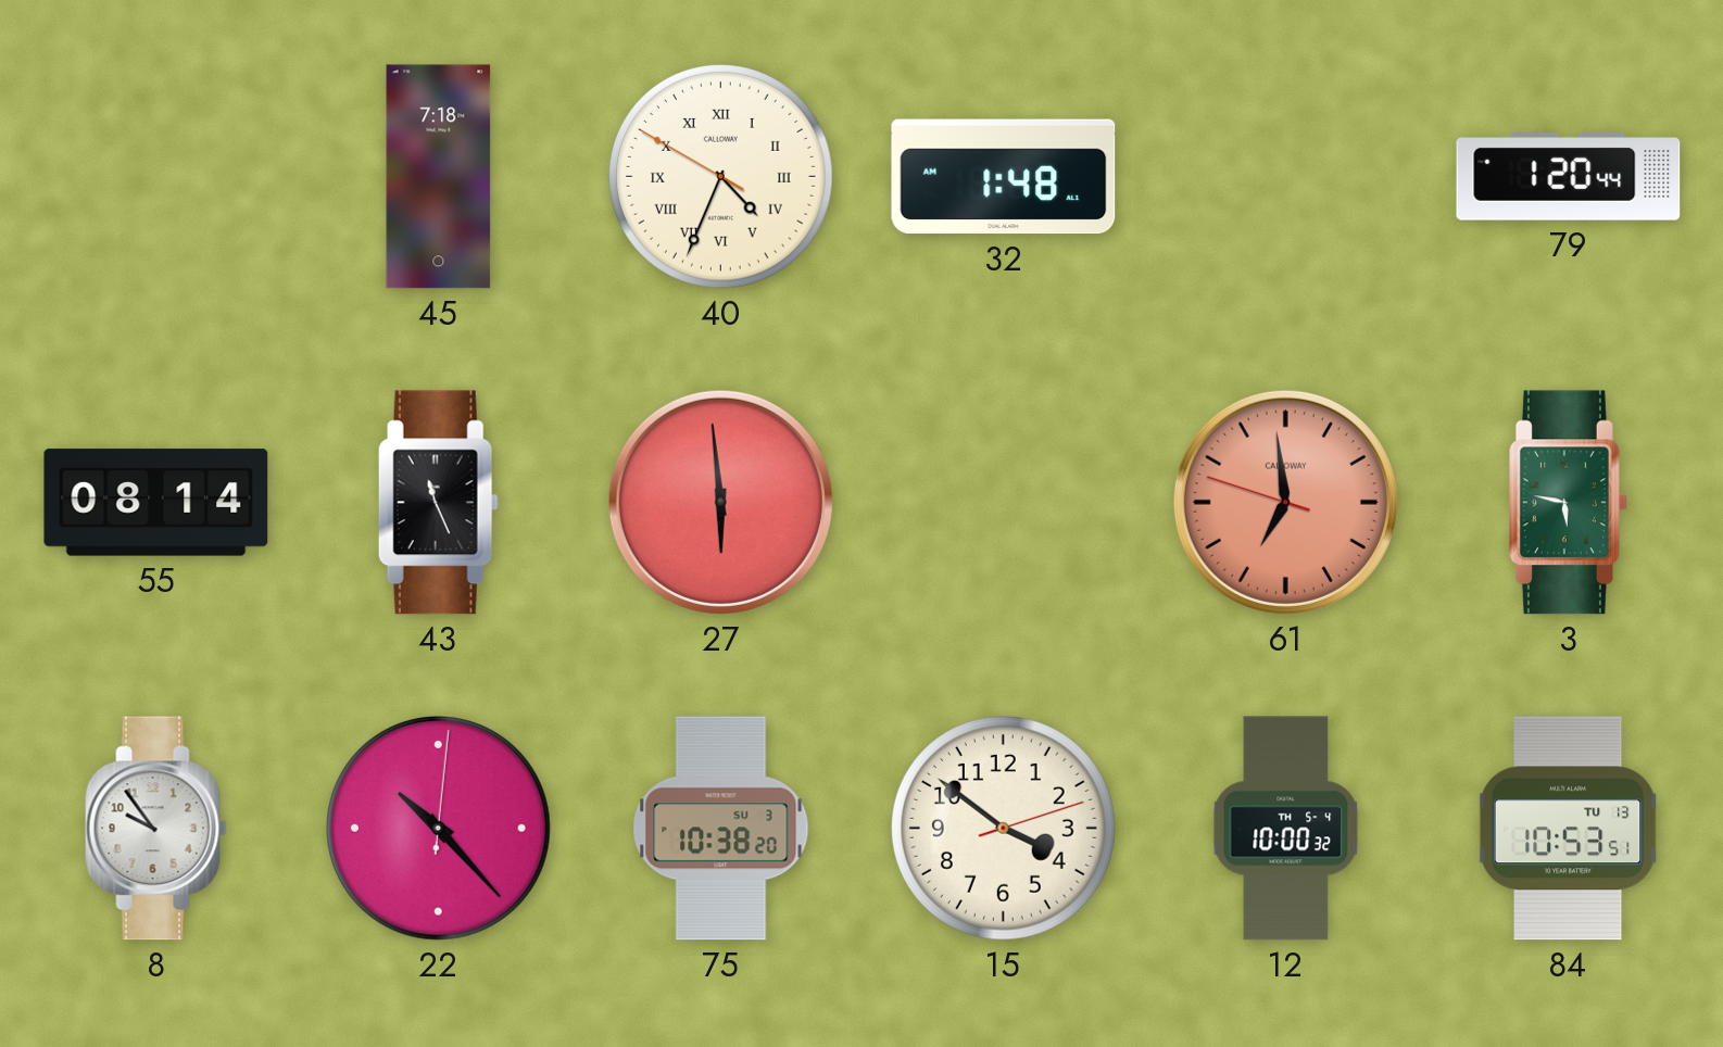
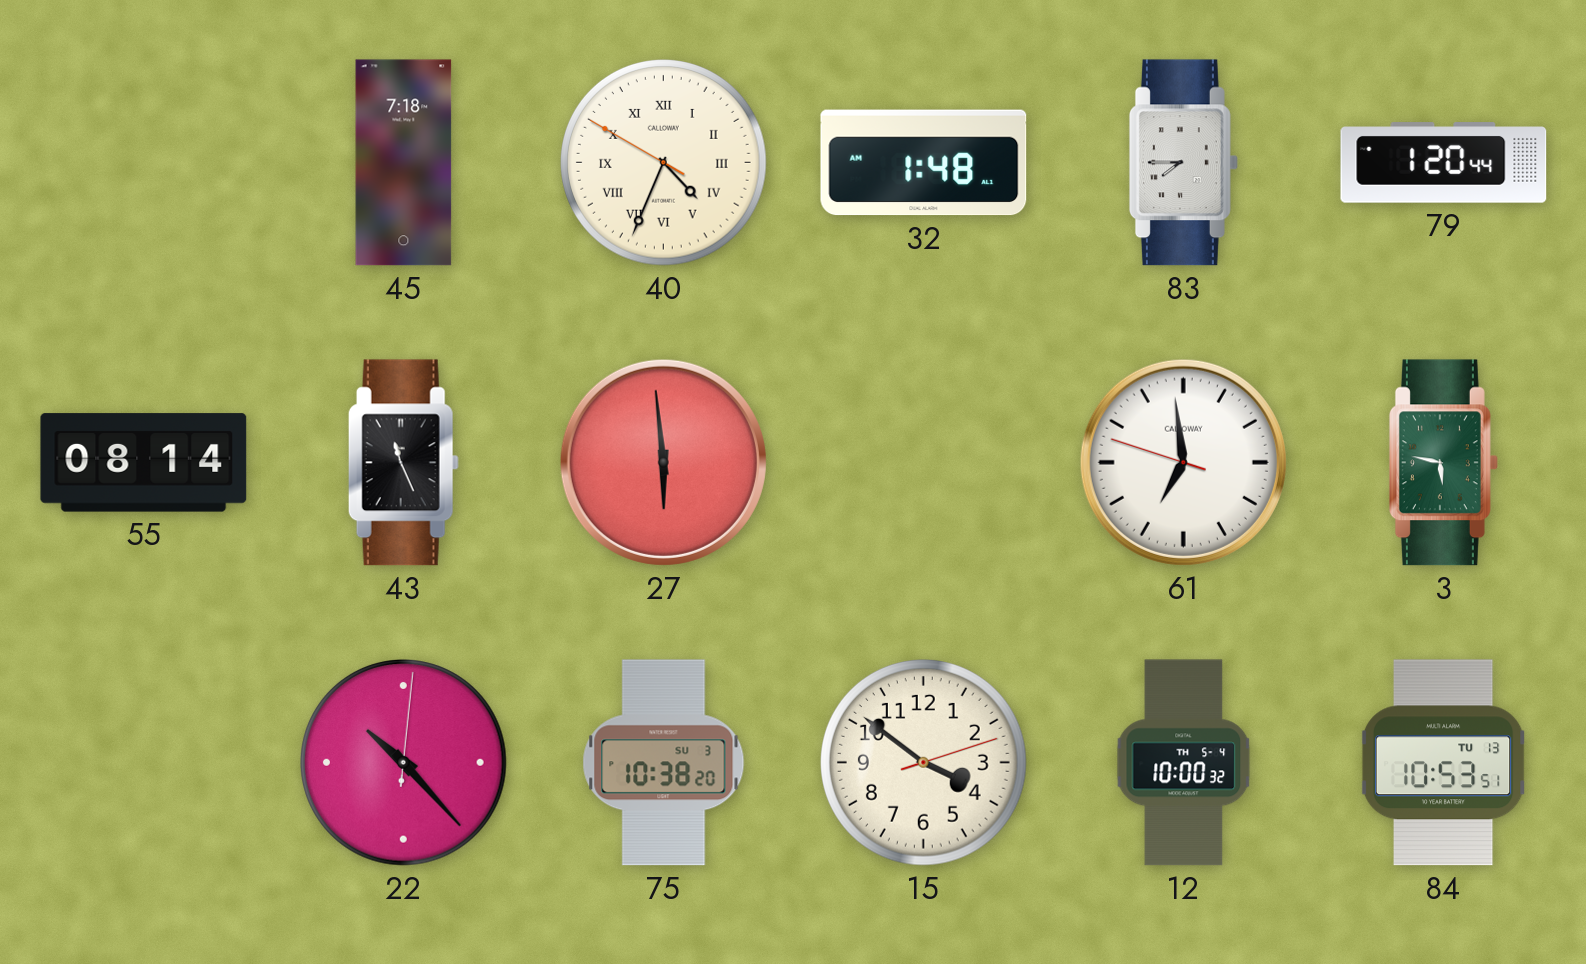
83: none -> 7:45 (1183, 163)
61 dial: salmon -> white (1183, 462)
8: 9:54 -> none (156, 829)
